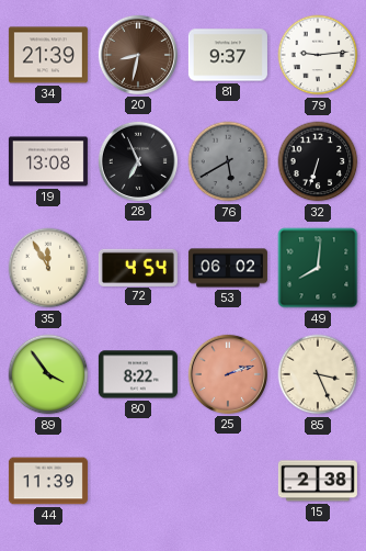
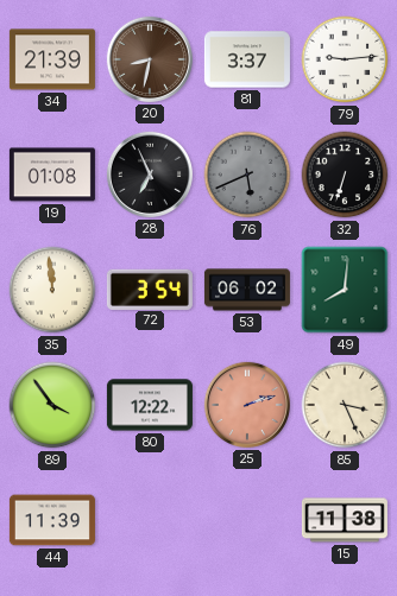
81: 9:37 -> 3:37 (247, 59)
19: 13:08 -> 01:08 (52, 175)
76: 5:40 -> 5:41 (247, 175)
35: 11:55 -> 11:59 (52, 290)
72: 4:54 -> 3:54 (150, 289)
80: 8:22 -> 12:22 (150, 405)
15: 2:38 -> 11:38 (345, 520)
